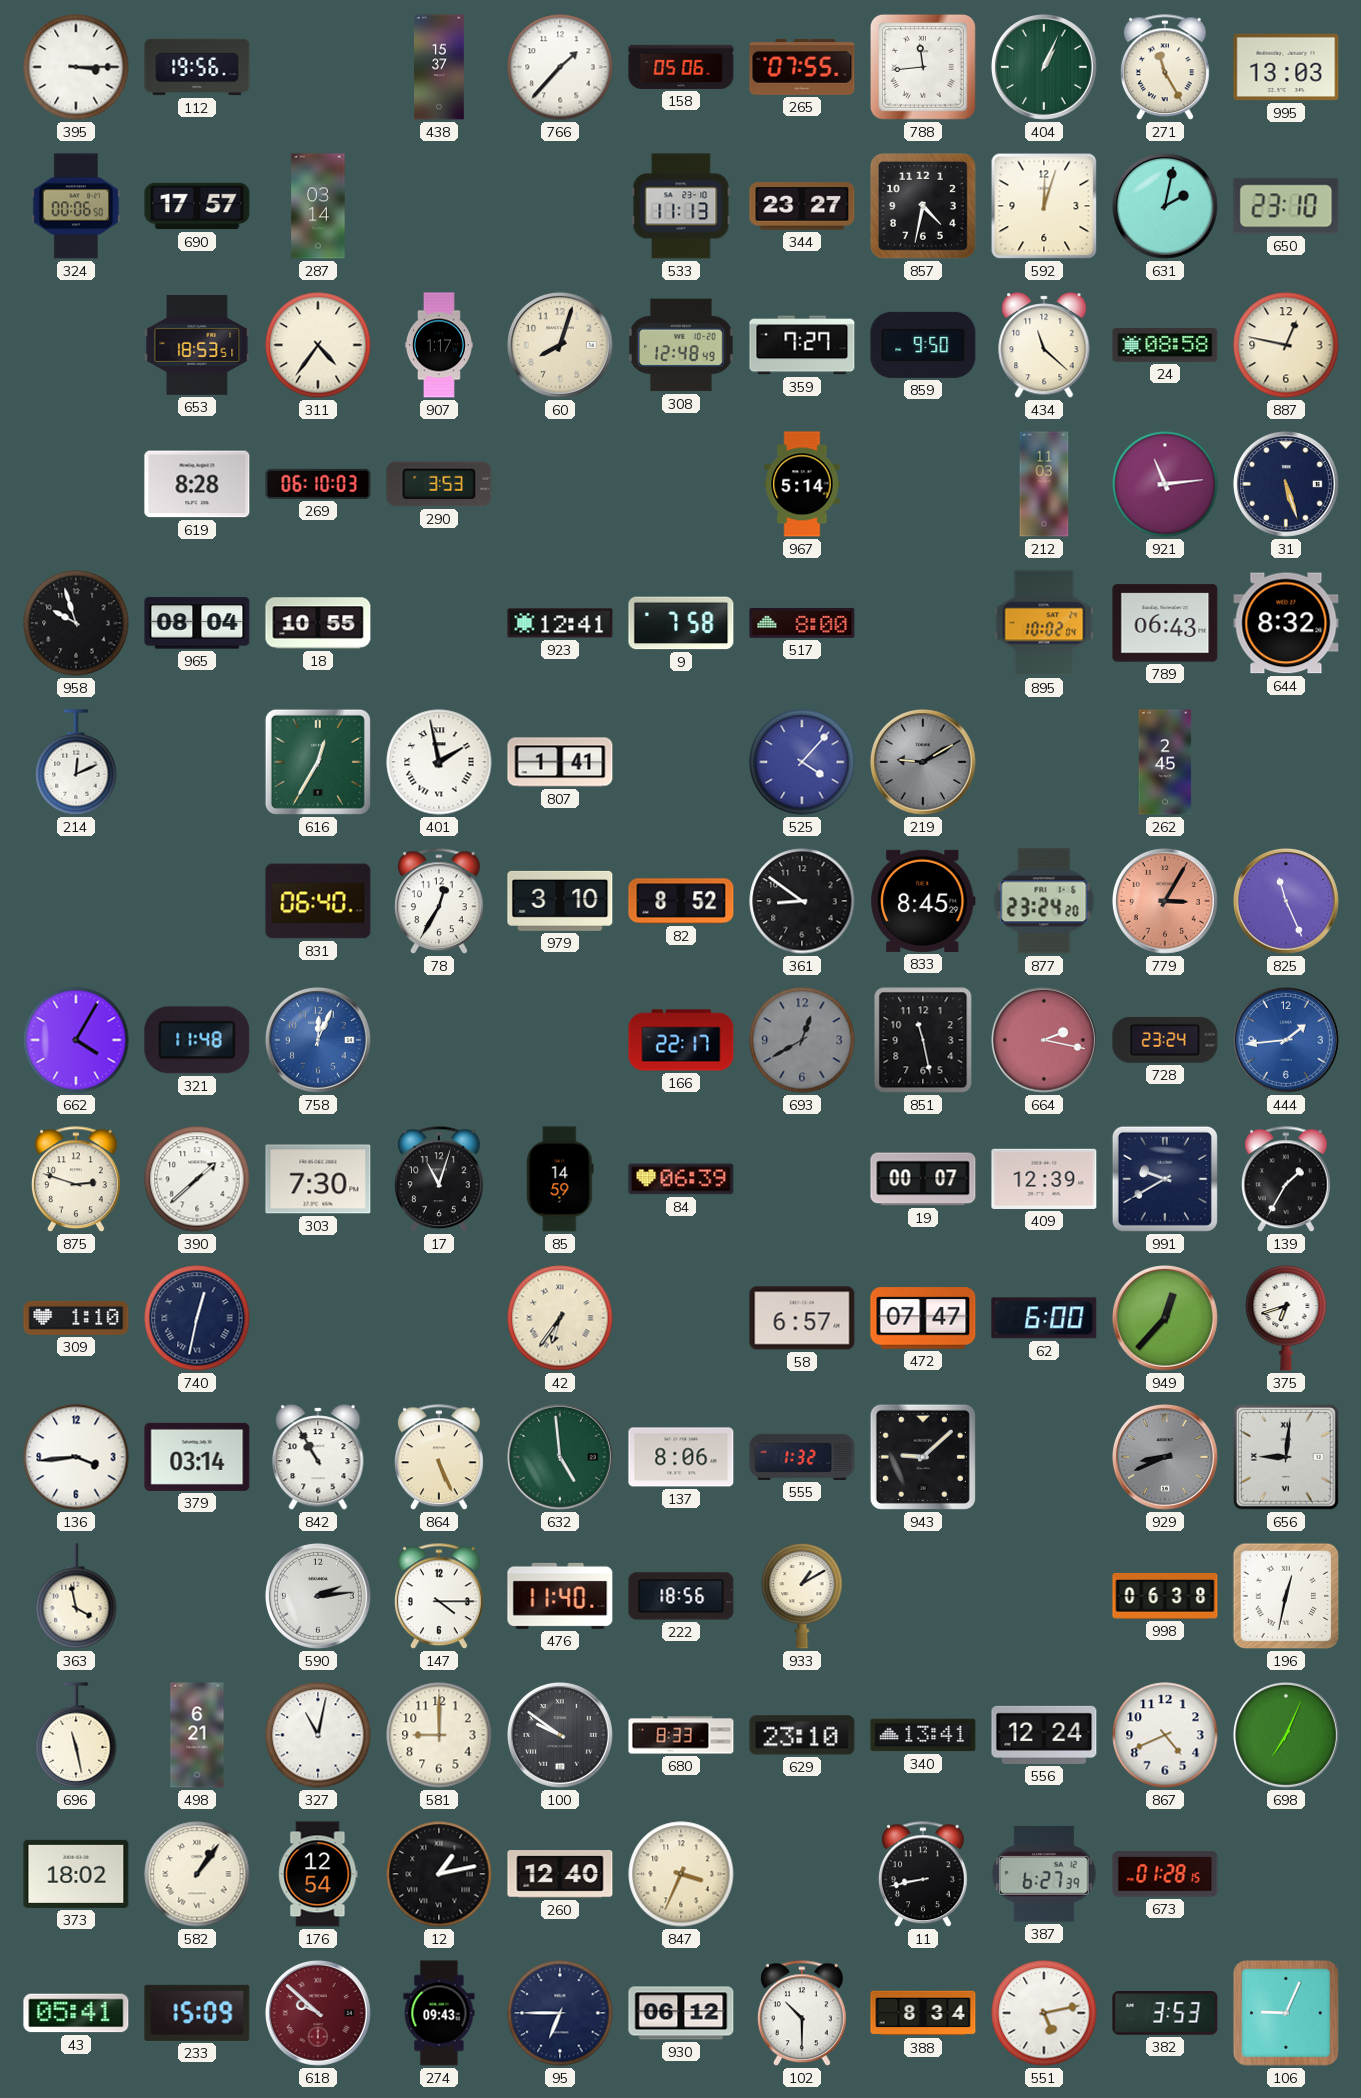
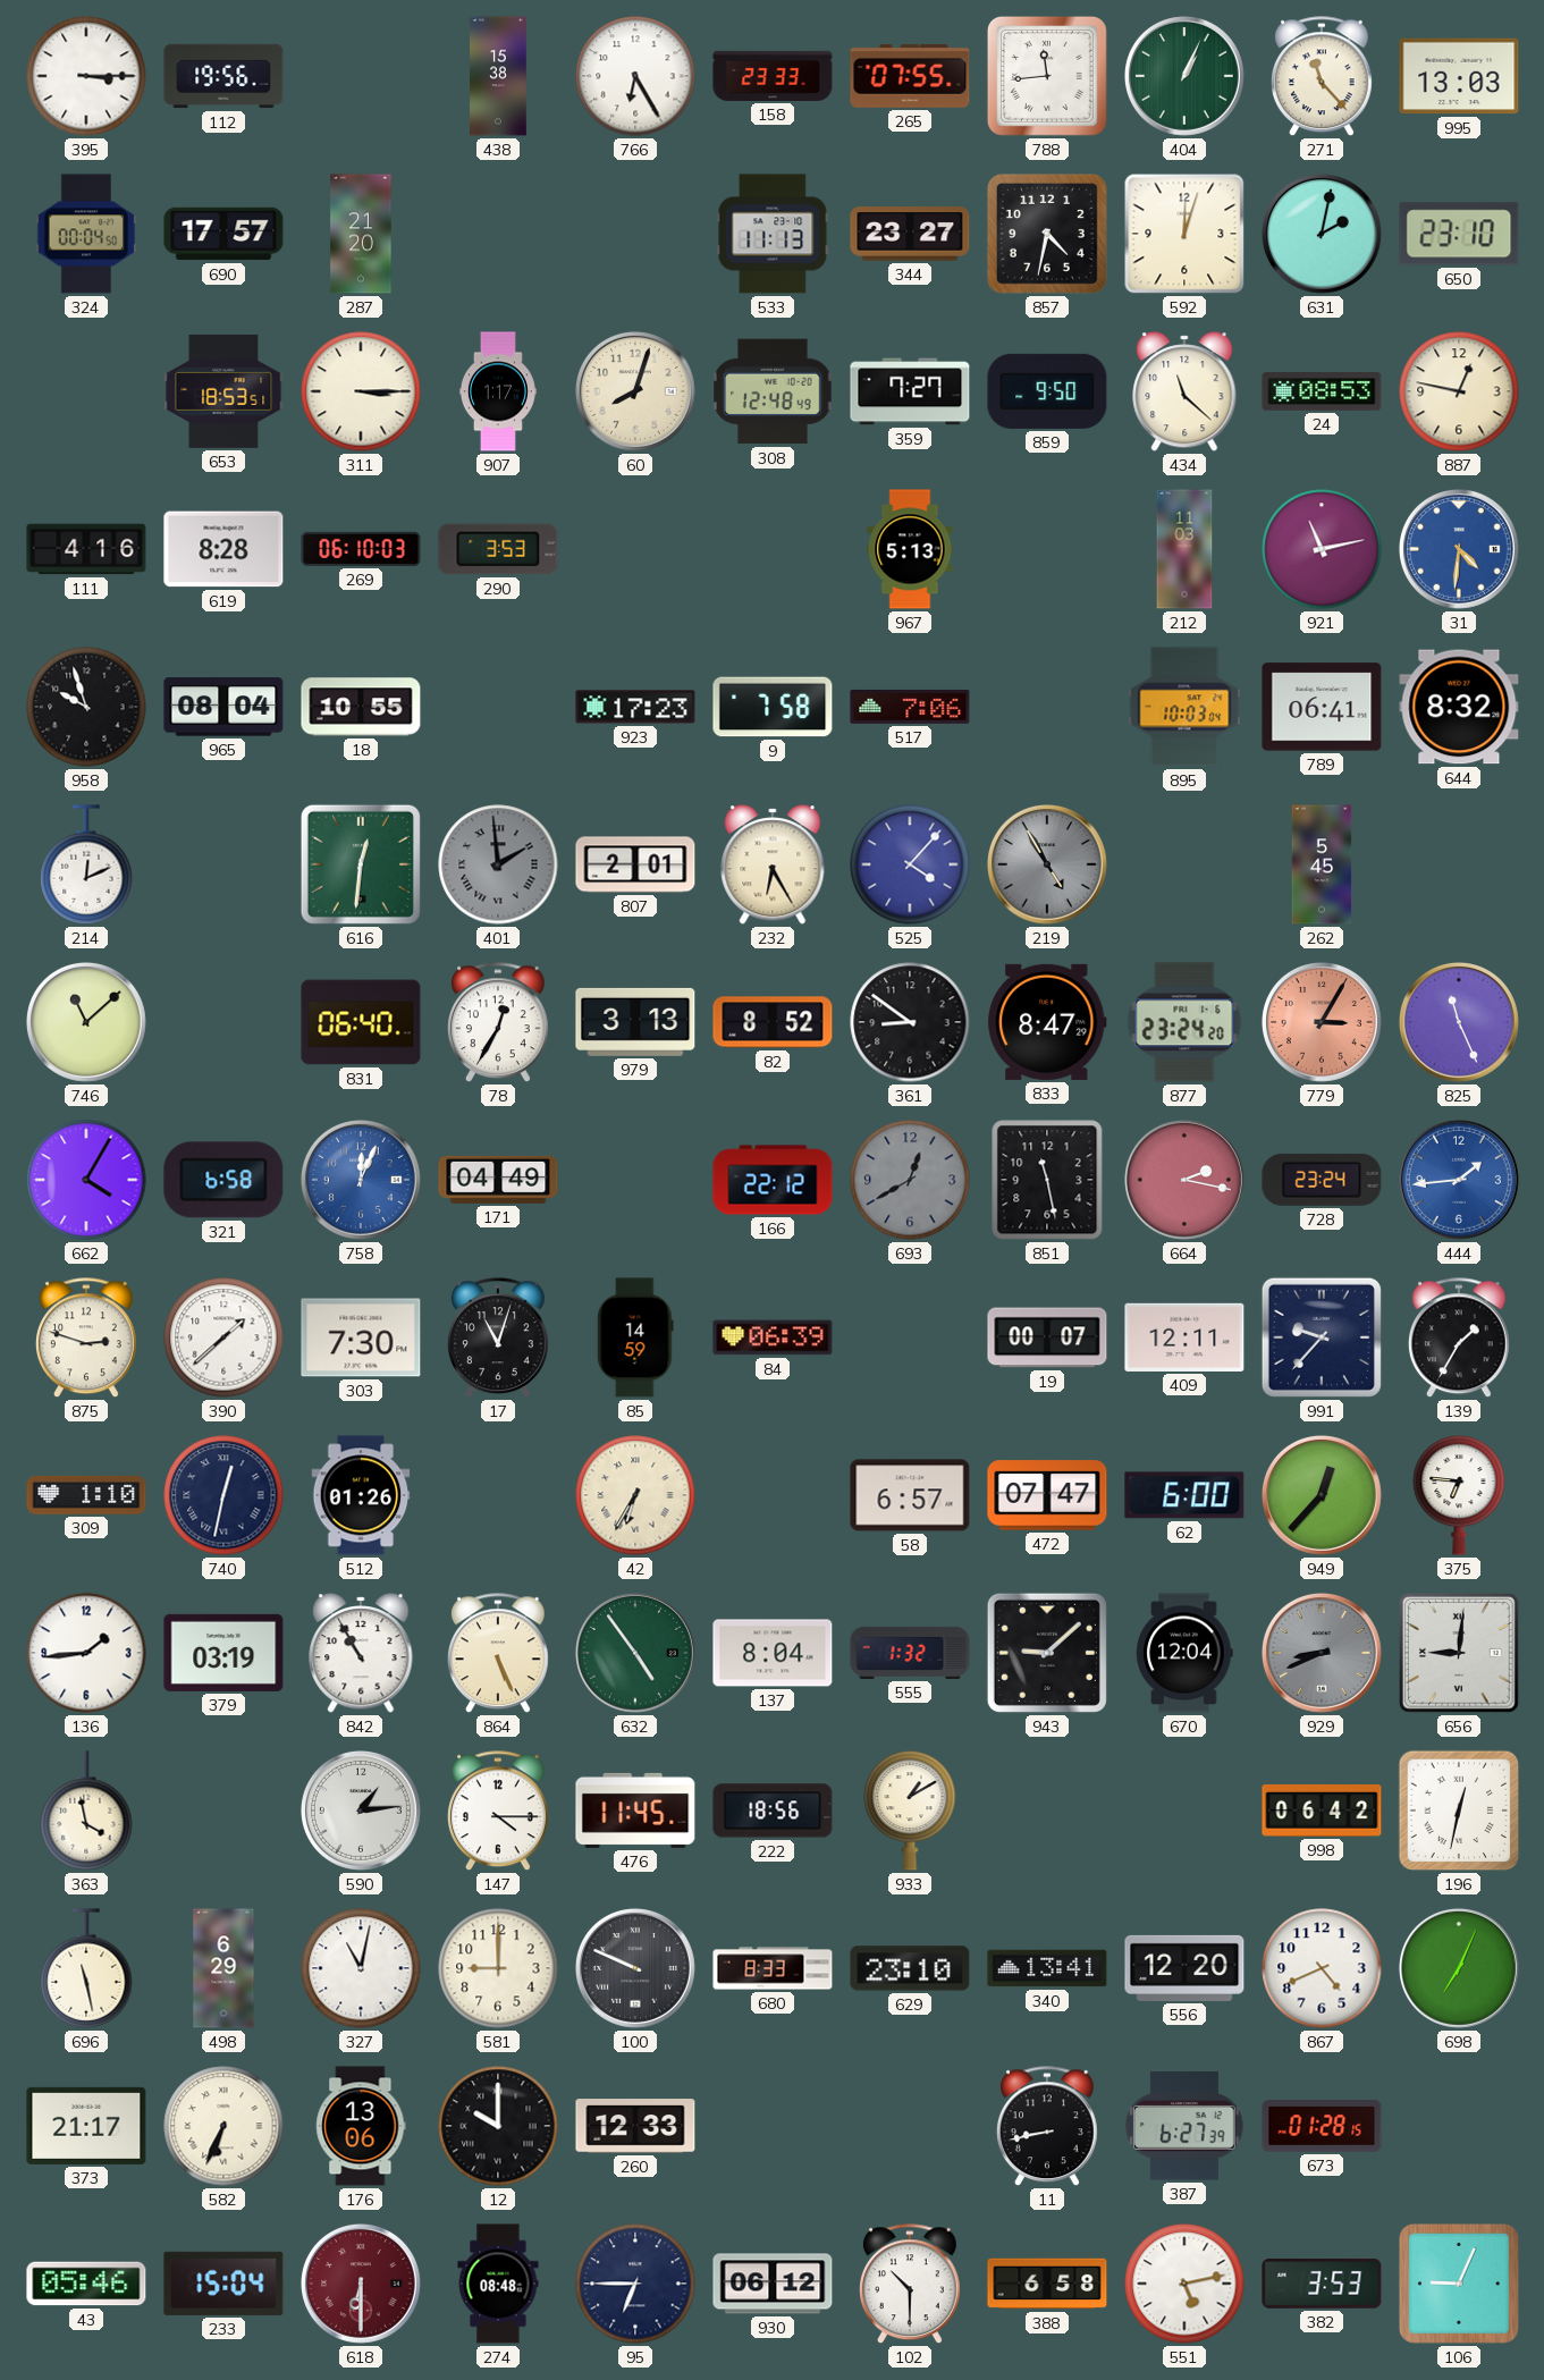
438: 15:37 -> 15:38 (499, 76)
766: 1:37 -> 6:25 (635, 76)
158: 05:06 -> 23:33 (773, 76)
271: 11:25 -> 11:23 (1323, 77)
324: 00:06 -> 00:04 (86, 234)
287: 03:14 -> 21:20 (361, 234)
311: 4:36 -> 3:15 (361, 391)
24: 08:58 -> 08:53 (1322, 393)
111: none -> 4:16 (86, 549)
967: 5:14 -> 5:13 (910, 549)
921: 11:14 -> 11:13 (1322, 549)
31: 5:27 -> 4:31 (1459, 549)
31 dial: navy -> blue (1459, 549)
923: 12:41 -> 17:23 (635, 707)
517: 8:00 -> 7:06 (910, 707)
895: 10:02 -> 10:03 (1184, 707)
789: 06:43 -> 06:41 (1322, 707)
616: 12:35 -> 12:31 (361, 864)
401: 1:58 -> 1:59 (498, 864)
401 dial: white -> grey (498, 864)
807: 1:41 -> 2:01 (635, 864)
232: none -> 6:25 (773, 864)
219: 9:10 -> 4:55 (1047, 864)
262: 2:45 -> 5:45 (1322, 864)
746: none -> 11:08 (86, 1022)
979: 3:10 -> 3:13 (635, 1022)
833: 8:45 -> 8:47 (1047, 1022)
321: 11:48 -> 6:58 (223, 1180)
171: none -> 04:49 (498, 1180)
166: 22:17 -> 22:12 (773, 1180)
409: 12:39 -> 12:11 (1184, 1337)
991: 9:40 -> 9:37 (1322, 1337)
512: none -> 01:26 (361, 1495)
42: 6:36 -> 6:35 (635, 1495)
375: 6:42 -> 6:46 (1459, 1495)
136: 3:44 -> 1:44 (86, 1653)
379: 03:14 -> 03:19 (223, 1653)
632: 4:59 -> 4:54 (635, 1653)
137: 8:06 -> 8:04 (773, 1653)
670: none -> 12:04 (1184, 1653)
590: 2:14 -> 1:14 (361, 1811)
476: 11:40 -> 11:45 (635, 1811)
998: 06:38 -> 06:42 (1322, 1811)
498: 6:21 -> 6:29 (223, 1968)
100: 9:51 -> 9:49 (635, 1968)
556: 12:24 -> 12:20 (1184, 1968)
373: 18:02 -> 21:17 (86, 2126)
582: 1:06 -> 6:34 (223, 2126)
176: 12:54 -> 13:06 (361, 2126)
12: 1:13 -> 10:00 (498, 2126)
260: 12:40 -> 12:33 (635, 2126)
847: 3:34 -> none (681, 1874)
43: 05:41 -> 05:46 (86, 2284)
233: 15:09 -> 15:04 (223, 2284)
618: 9:52 -> 6:30 (361, 2284)
274: 09:43 -> 08:48 (498, 2284)
388: 8:34 -> 6:58 (1047, 2284)
